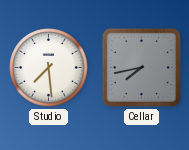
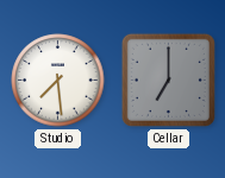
Cellar: 7:43 -> 7:00 (168, 80)
